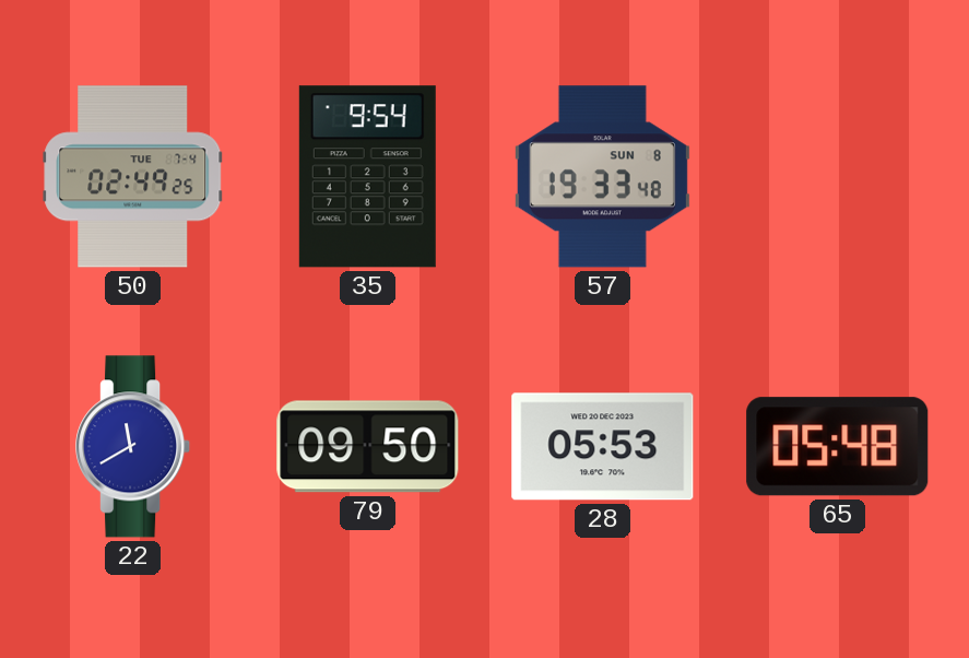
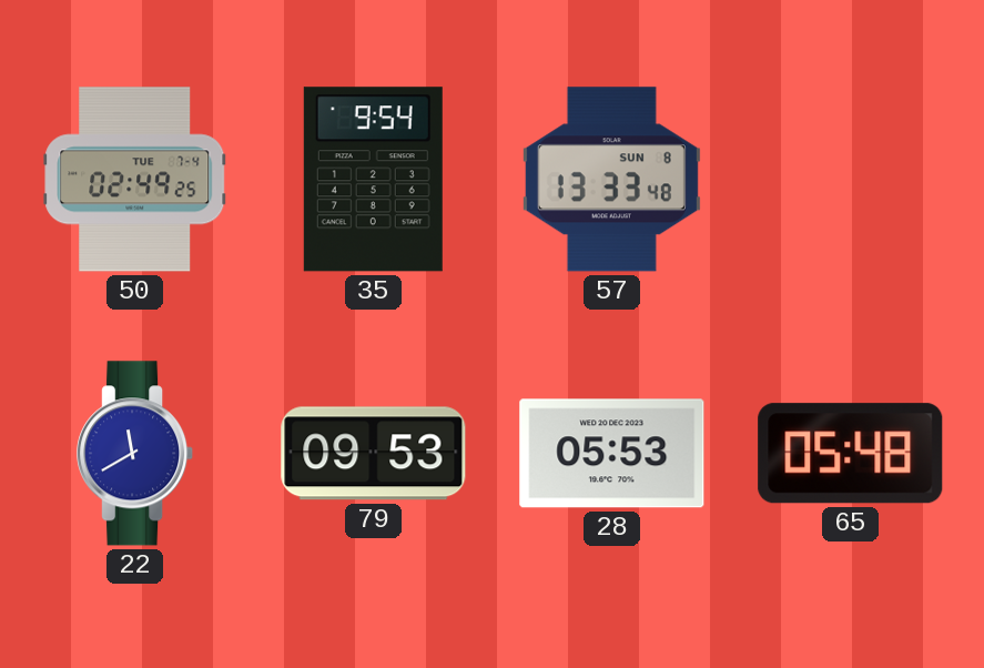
57: 19:33 -> 13:33 (611, 180)
79: 09:50 -> 09:53 (374, 454)
